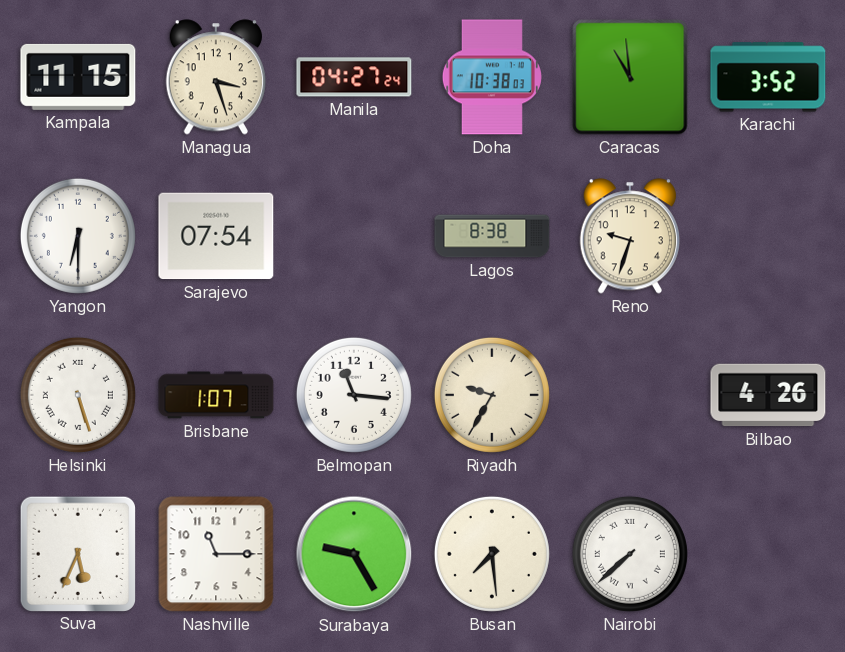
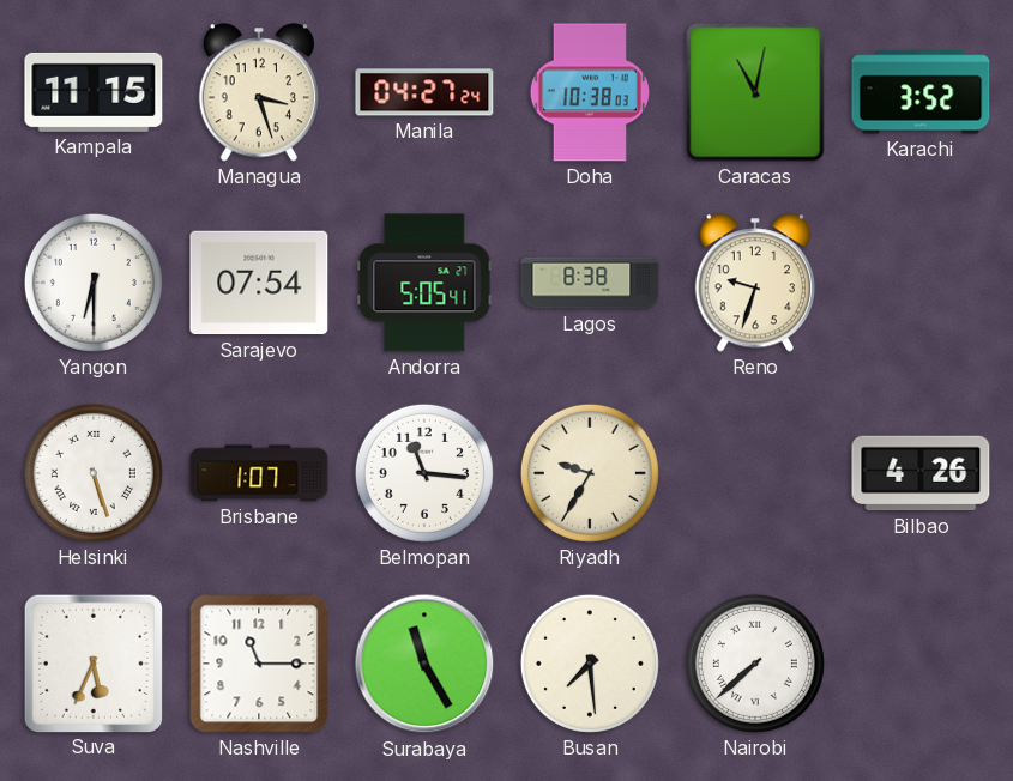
Caracas: 10:59 -> 11:02 (755, 92)
Andorra: none -> 5:05 (424, 283)
Surabaya: 9:25 -> 11:25 (424, 664)
